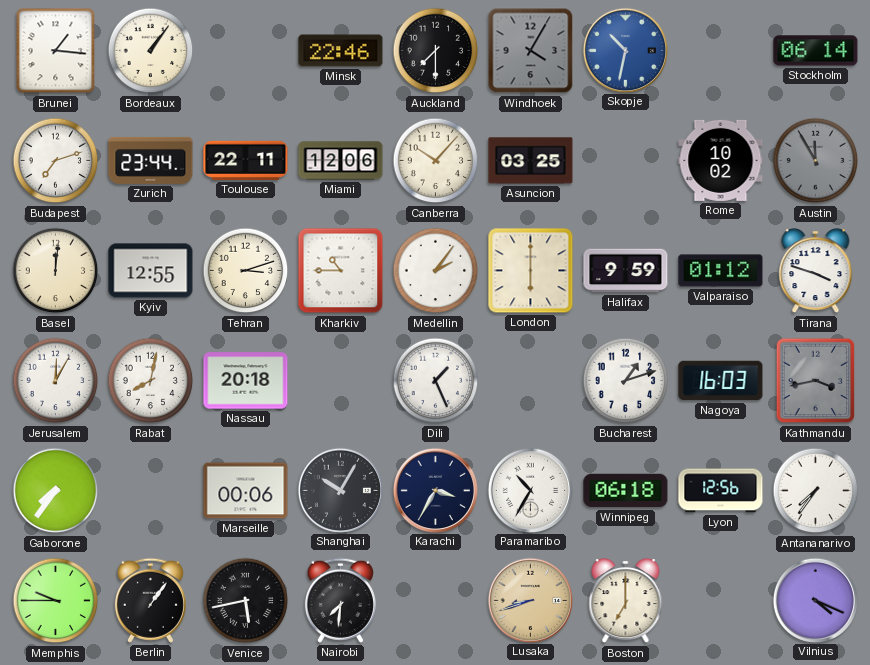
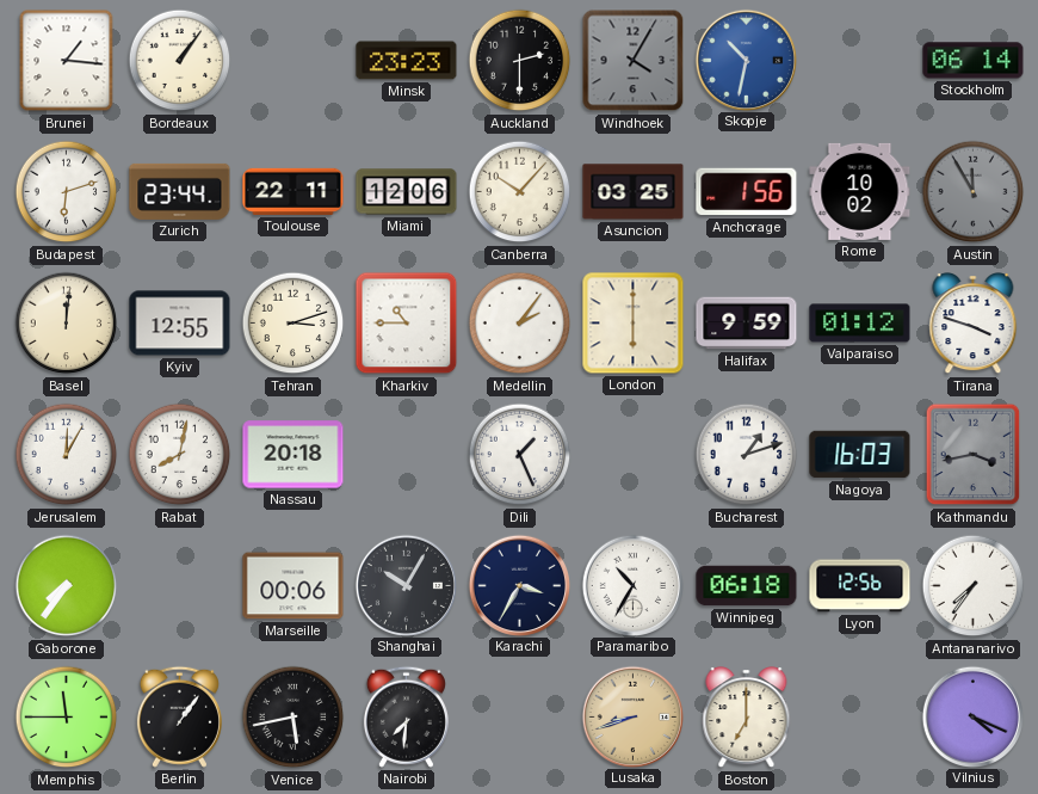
Minsk: 22:46 -> 23:23 (407, 61)
Auckland: 7:30 -> 2:30 (520, 61)
Budapest: 7:12 -> 6:12 (67, 192)
Anchorage: none -> 1:56 (747, 192)
Memphis: 9:45 -> 11:45 (67, 718)
